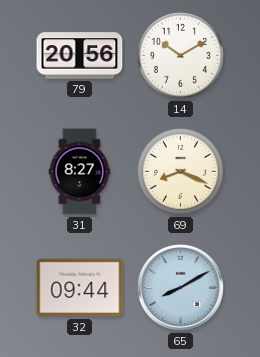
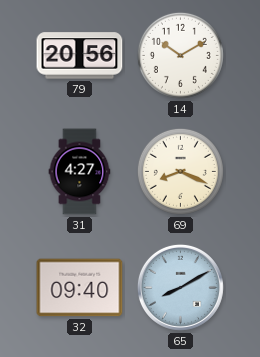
31: 8:27 -> 4:27 (80, 172)
32: 09:44 -> 09:40 (80, 288)
